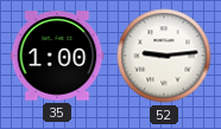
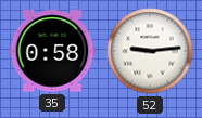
35: 1:00 -> 0:58 (52, 51)
